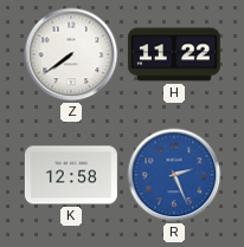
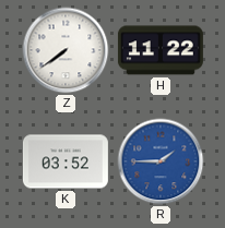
K: 12:58 -> 03:52 (66, 161)
R: 2:26 -> 1:45 (161, 161)
